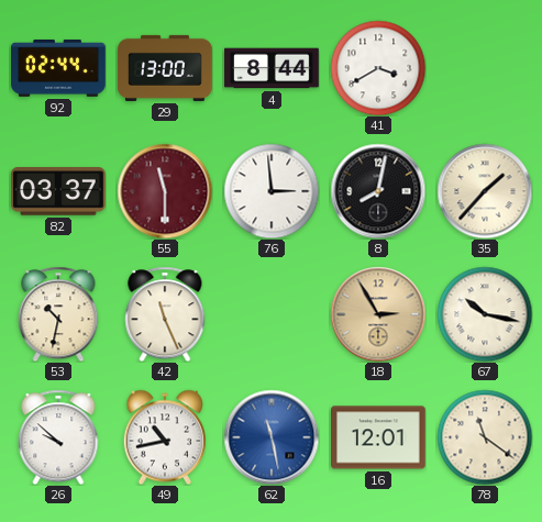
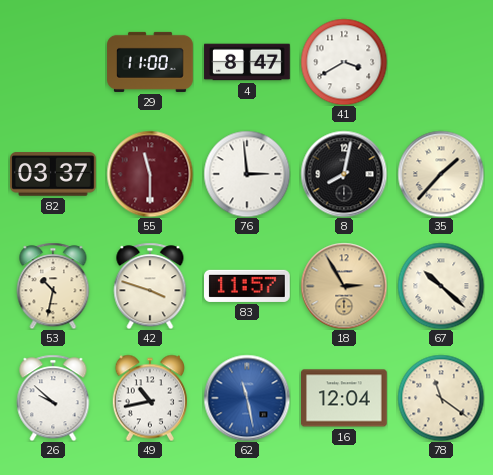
92: 02:44 -> none (58, 68)
29: 13:00 -> 11:00 (150, 62)
4: 8:44 -> 8:47 (247, 62)
42: 11:26 -> 3:48 (150, 286)
83: none -> 11:57 (248, 286)
67: 10:17 -> 10:22 (441, 286)
16: 12:01 -> 12:04 (345, 398)
